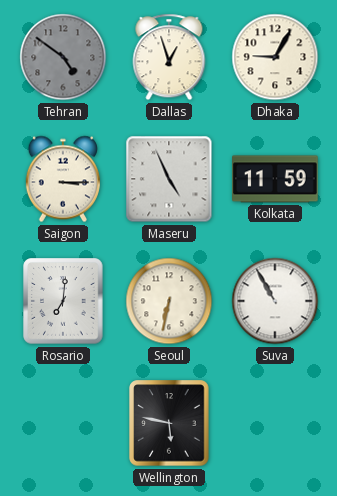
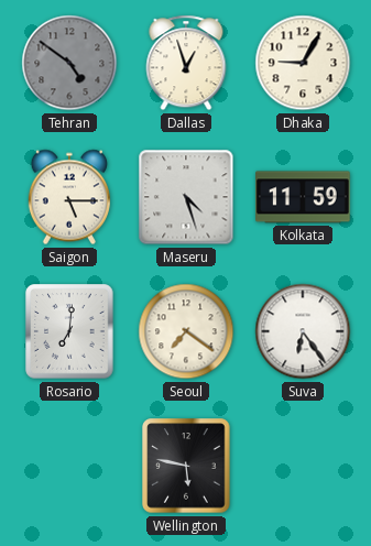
Saigon: 3:15 -> 5:15 (69, 197)
Maseru: 4:56 -> 4:27 (186, 197)
Seoul: 6:32 -> 7:21 (186, 331)
Suva: 10:55 -> 6:24 (303, 331)
